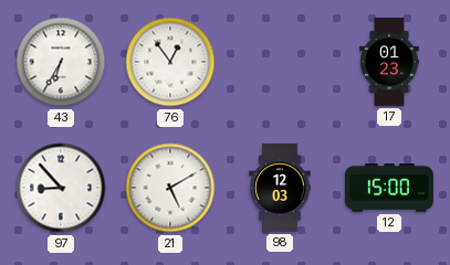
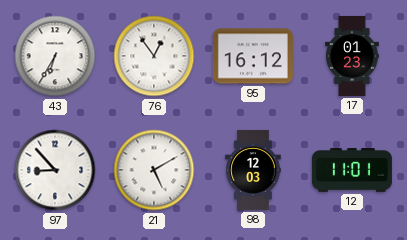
95: none -> 16:12 (253, 56)
12: 15:00 -> 11:01 (352, 171)
